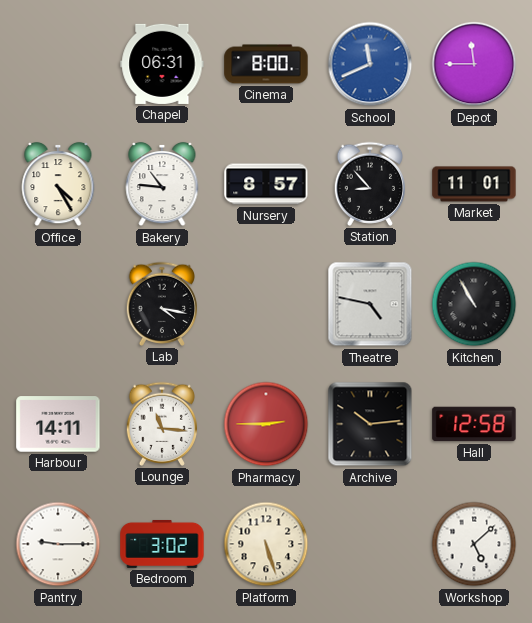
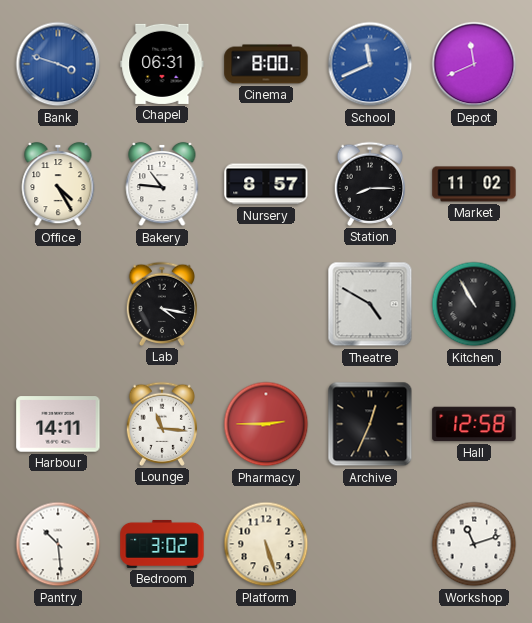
Bank: none -> 3:48 (58, 64)
Depot: 11:45 -> 11:41 (474, 64)
Station: 8:53 -> 8:15 (369, 184)
Market: 11:01 -> 11:02 (474, 184)
Theatre: 4:47 -> 4:50 (370, 304)
Archive: 10:14 -> 12:34 (370, 424)
Pantry: 9:15 -> 10:29 (58, 544)
Workshop: 5:08 -> 11:12 (474, 544)
